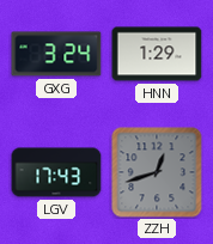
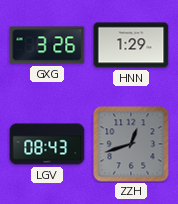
GXG: 3:24 -> 3:26 (47, 45)
LGV: 17:43 -> 08:43 (47, 144)
